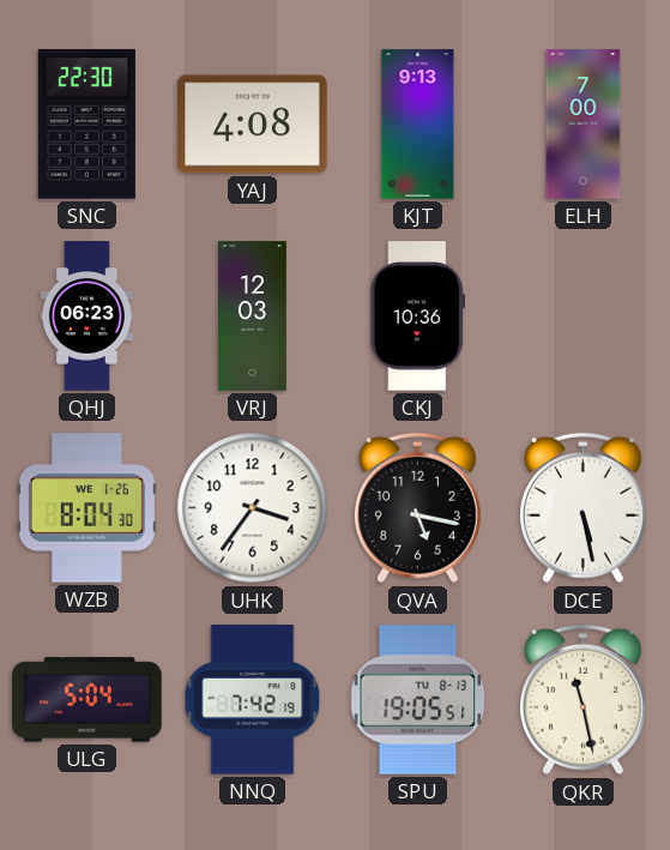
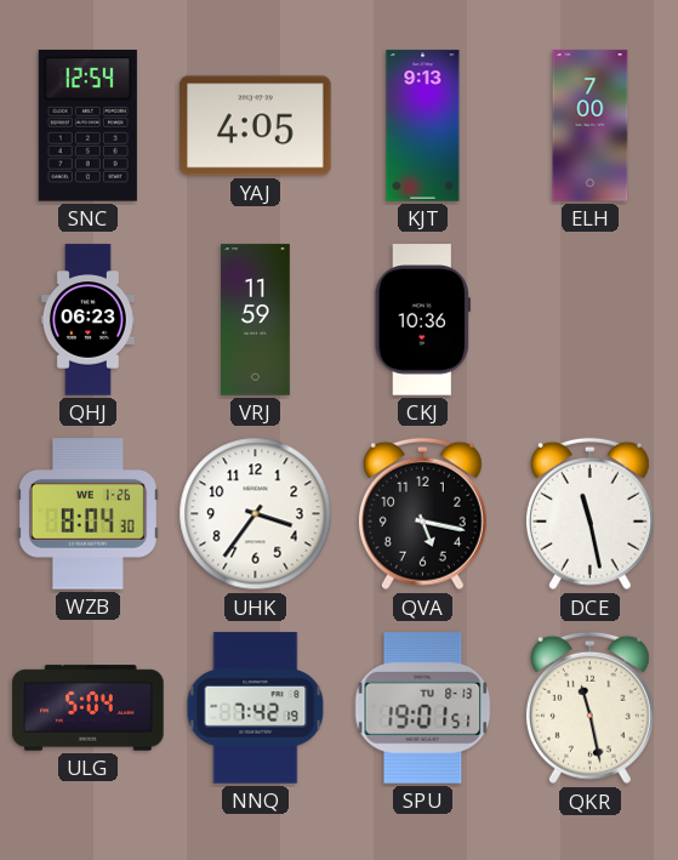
SNC: 22:30 -> 12:54 (87, 126)
YAJ: 4:08 -> 4:05 (256, 126)
VRJ: 12:03 -> 11:59 (256, 320)
DCE: 5:28 -> 11:28 (589, 514)
SPU: 19:05 -> 19:01 (423, 708)
